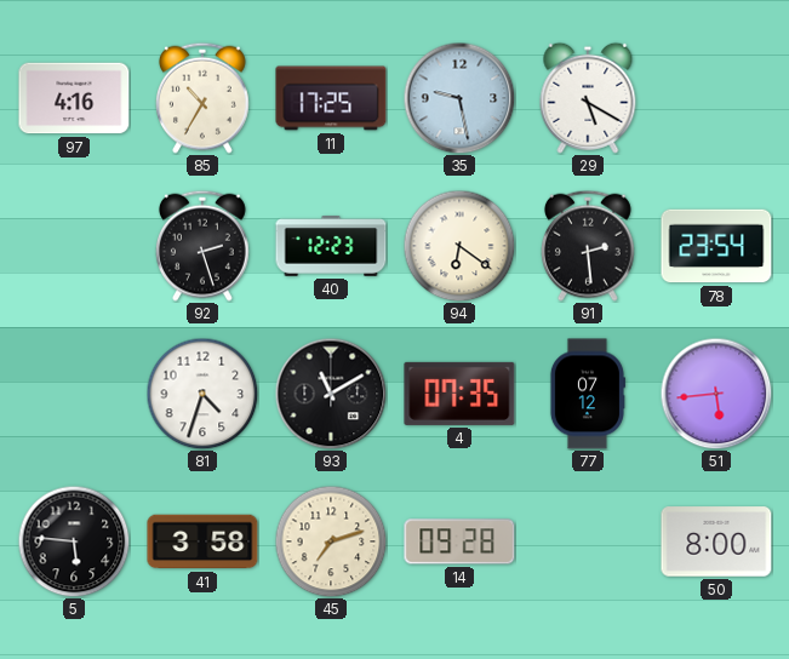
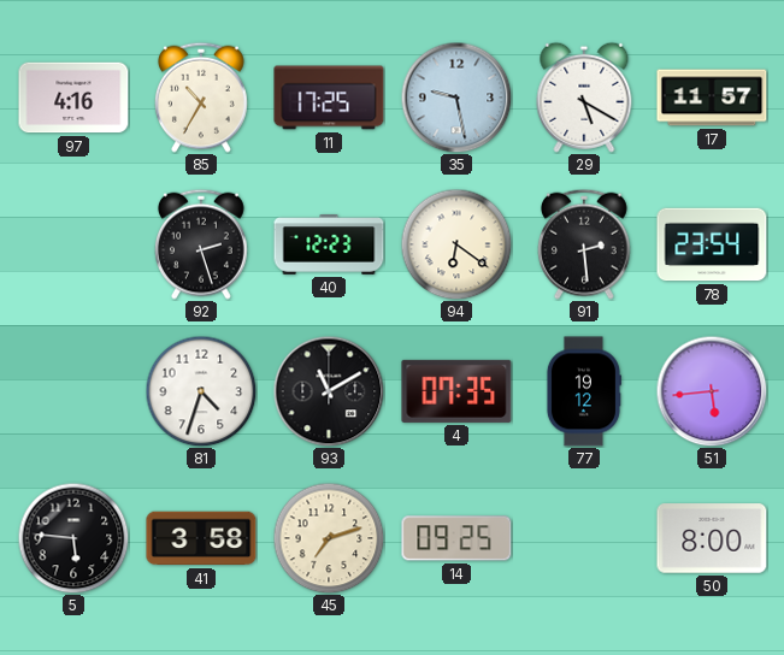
17: none -> 11:57 (712, 98)
77: 07:12 -> 19:12 (583, 391)
14: 09:28 -> 09:25 (456, 538)
